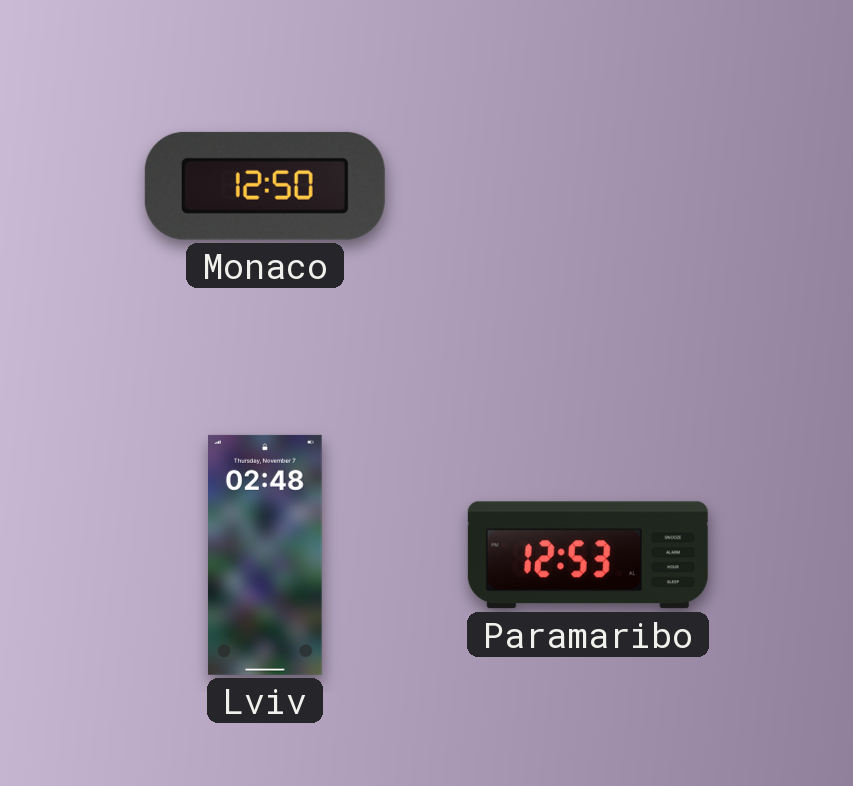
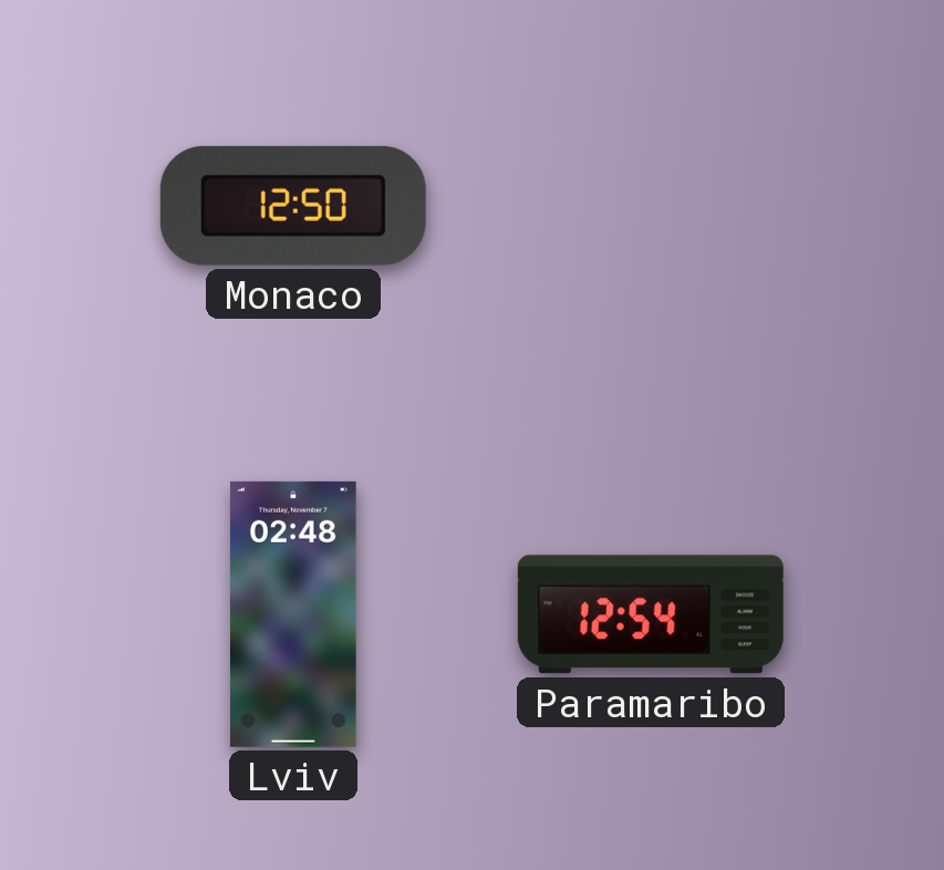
Paramaribo: 12:53 -> 12:54 (651, 614)
